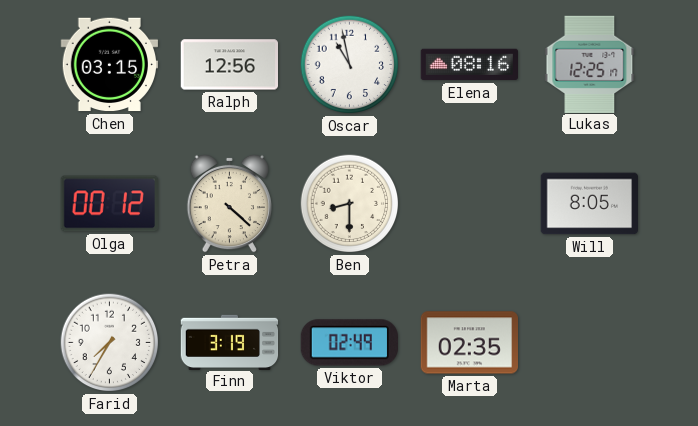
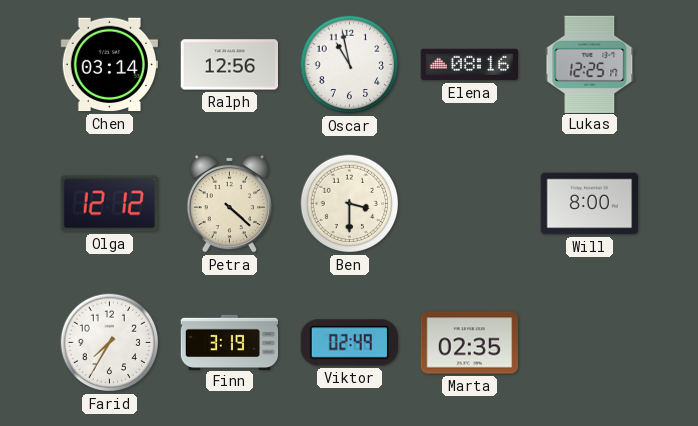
Chen: 03:15 -> 03:14 (109, 65)
Olga: 00:12 -> 12:12 (109, 204)
Ben: 8:30 -> 3:30 (350, 204)
Will: 8:05 -> 8:00 (589, 204)
